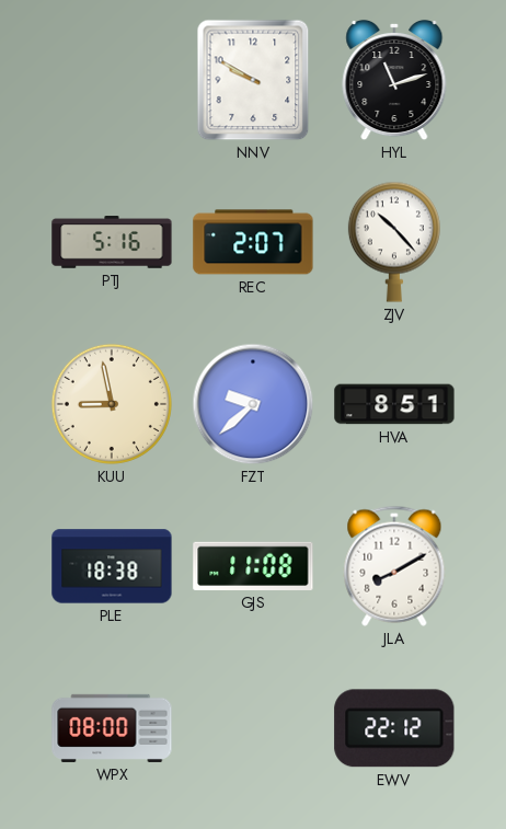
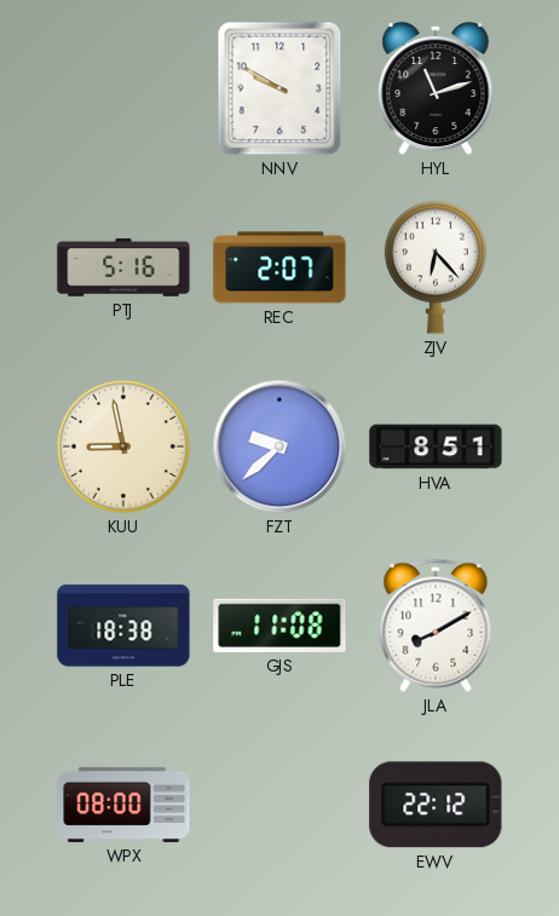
ZJV: 10:23 -> 6:23 (436, 267)
